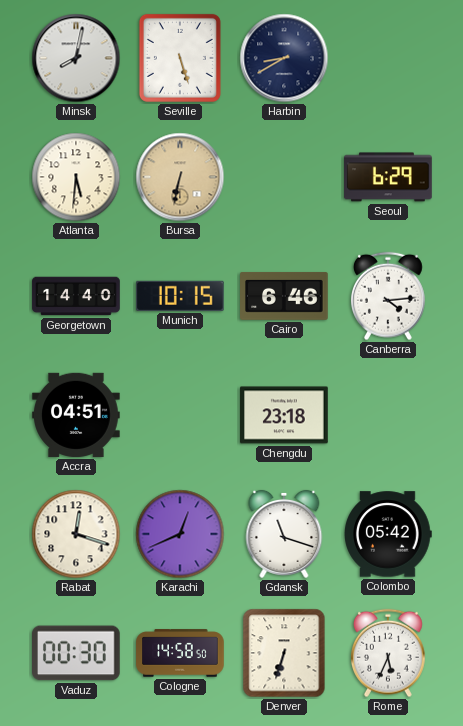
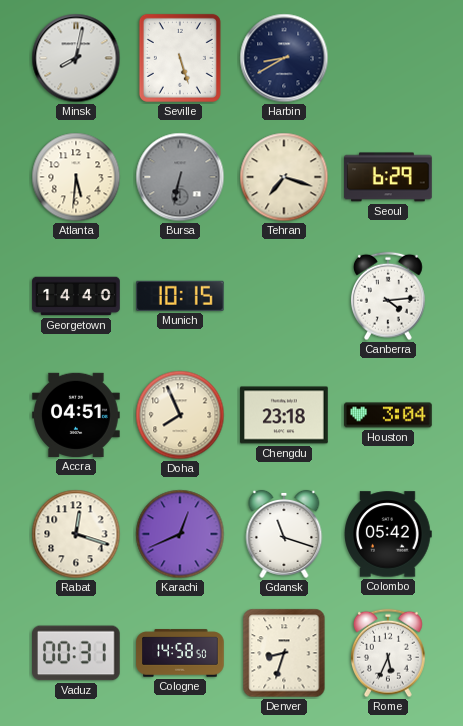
Bursa dial: champagne -> grey (180, 177)
Tehran: none -> 7:18 (284, 177)
Cairo: 6:46 -> none (284, 297)
Doha: none -> 7:56 (180, 415)
Houston: none -> 3:04 (388, 415)
Vaduz: 00:30 -> 00:31 (77, 653)
Denver: 6:33 -> 8:33 (284, 653)
